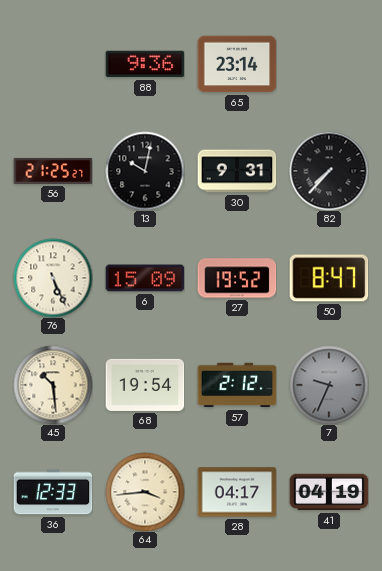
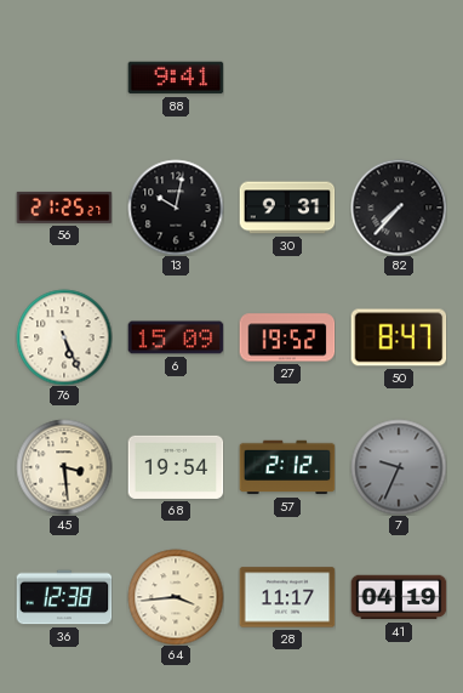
88: 9:36 -> 9:41 (176, 78)
65: 23:14 -> none (237, 64)
45: 10:29 -> 3:29 (64, 467)
36: 12:33 -> 12:38 (64, 597)
28: 04:17 -> 11:17 (287, 597)
